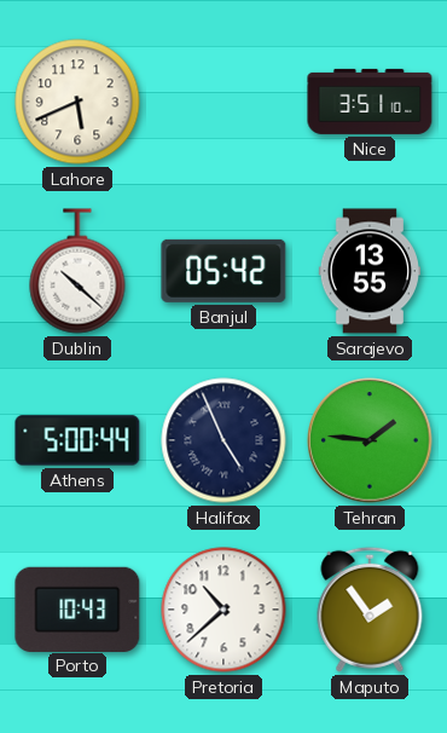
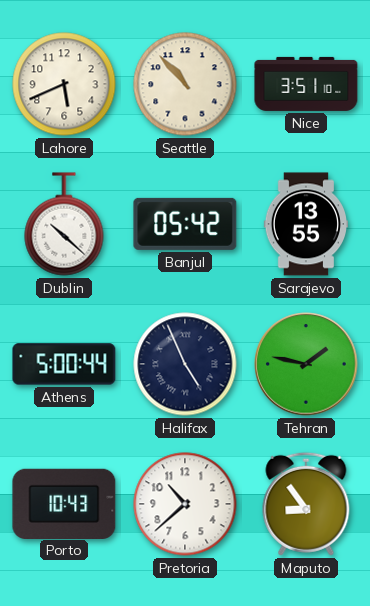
Seattle: none -> 10:53 (185, 84)
Tehran: 1:46 -> 1:47 (306, 364)
Maputo: 1:54 -> 8:54 (306, 504)
